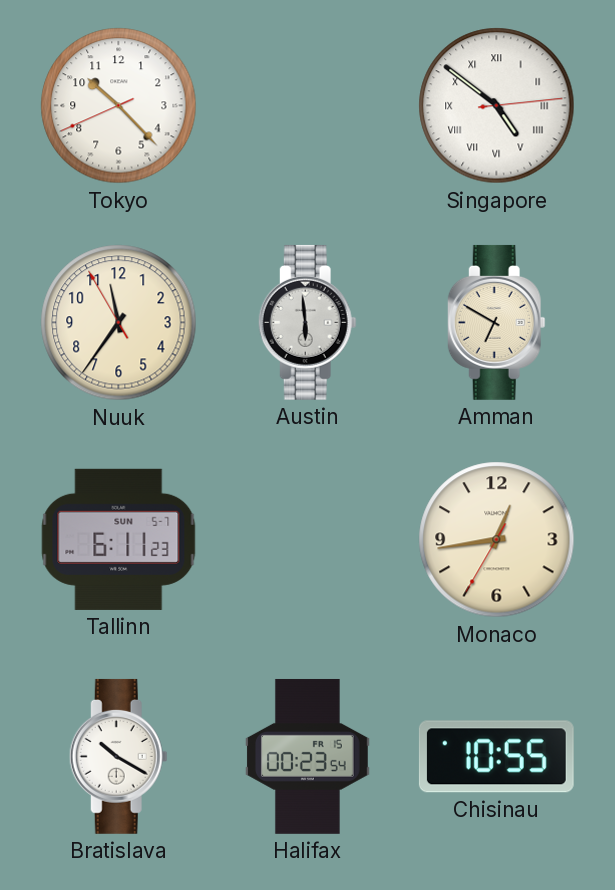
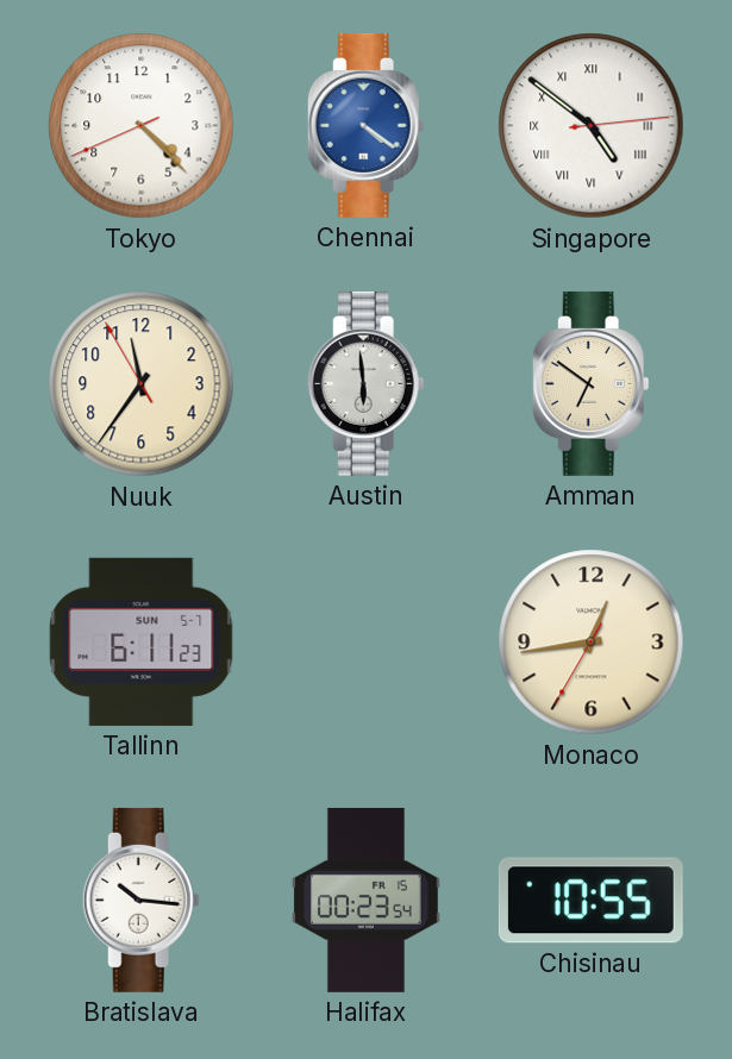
Tokyo: 10:22 -> 4:22 (142, 126)
Chennai: none -> 4:21 (365, 125)
Amman: 6:50 -> 6:51 (590, 383)
Bratislava: 10:20 -> 10:16 (140, 900)
